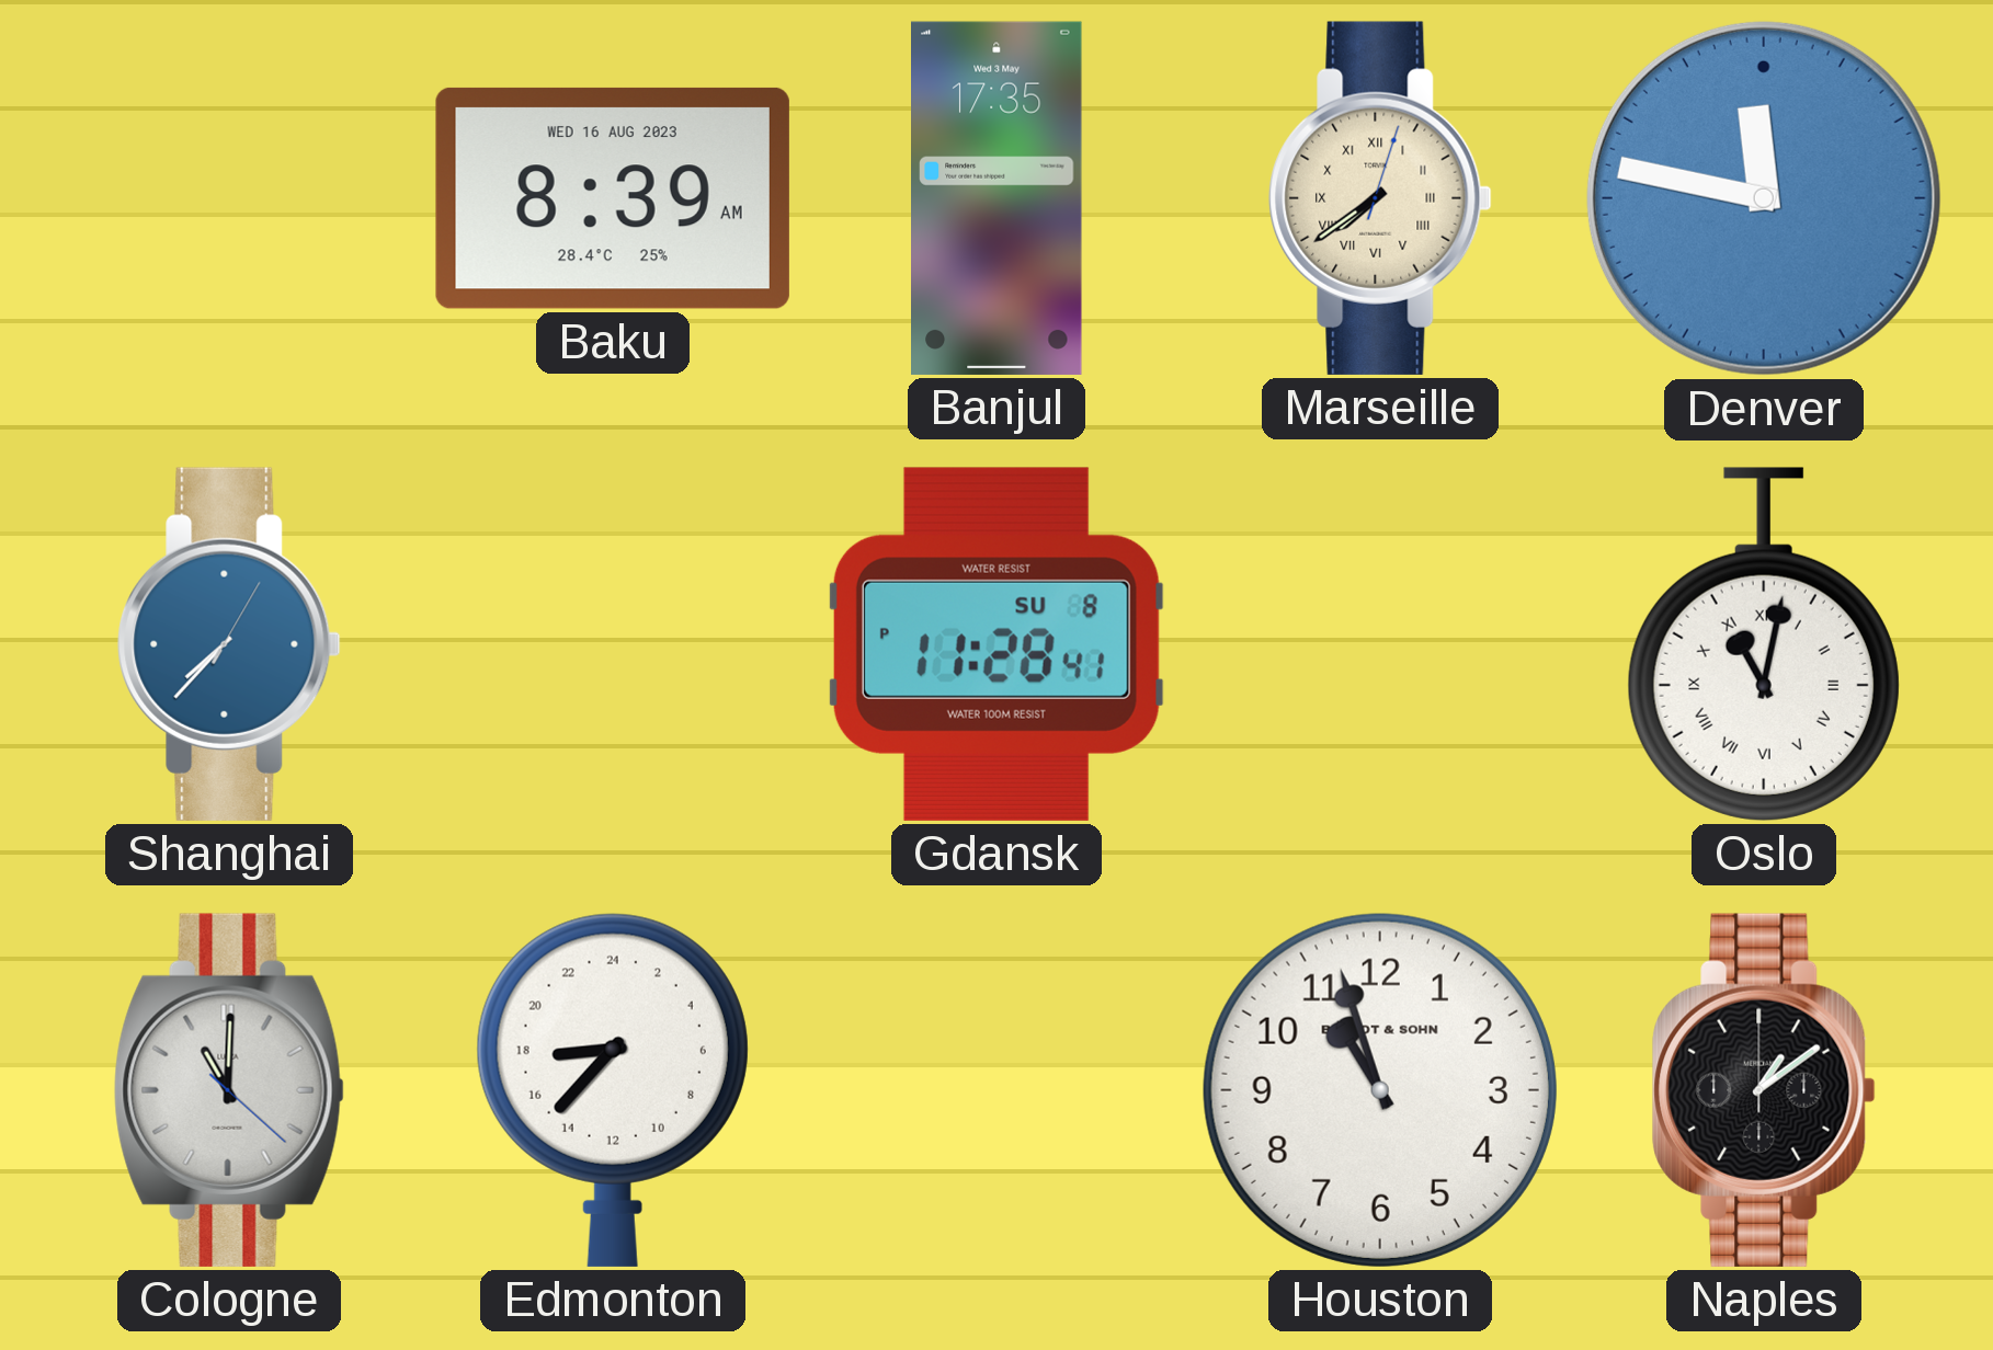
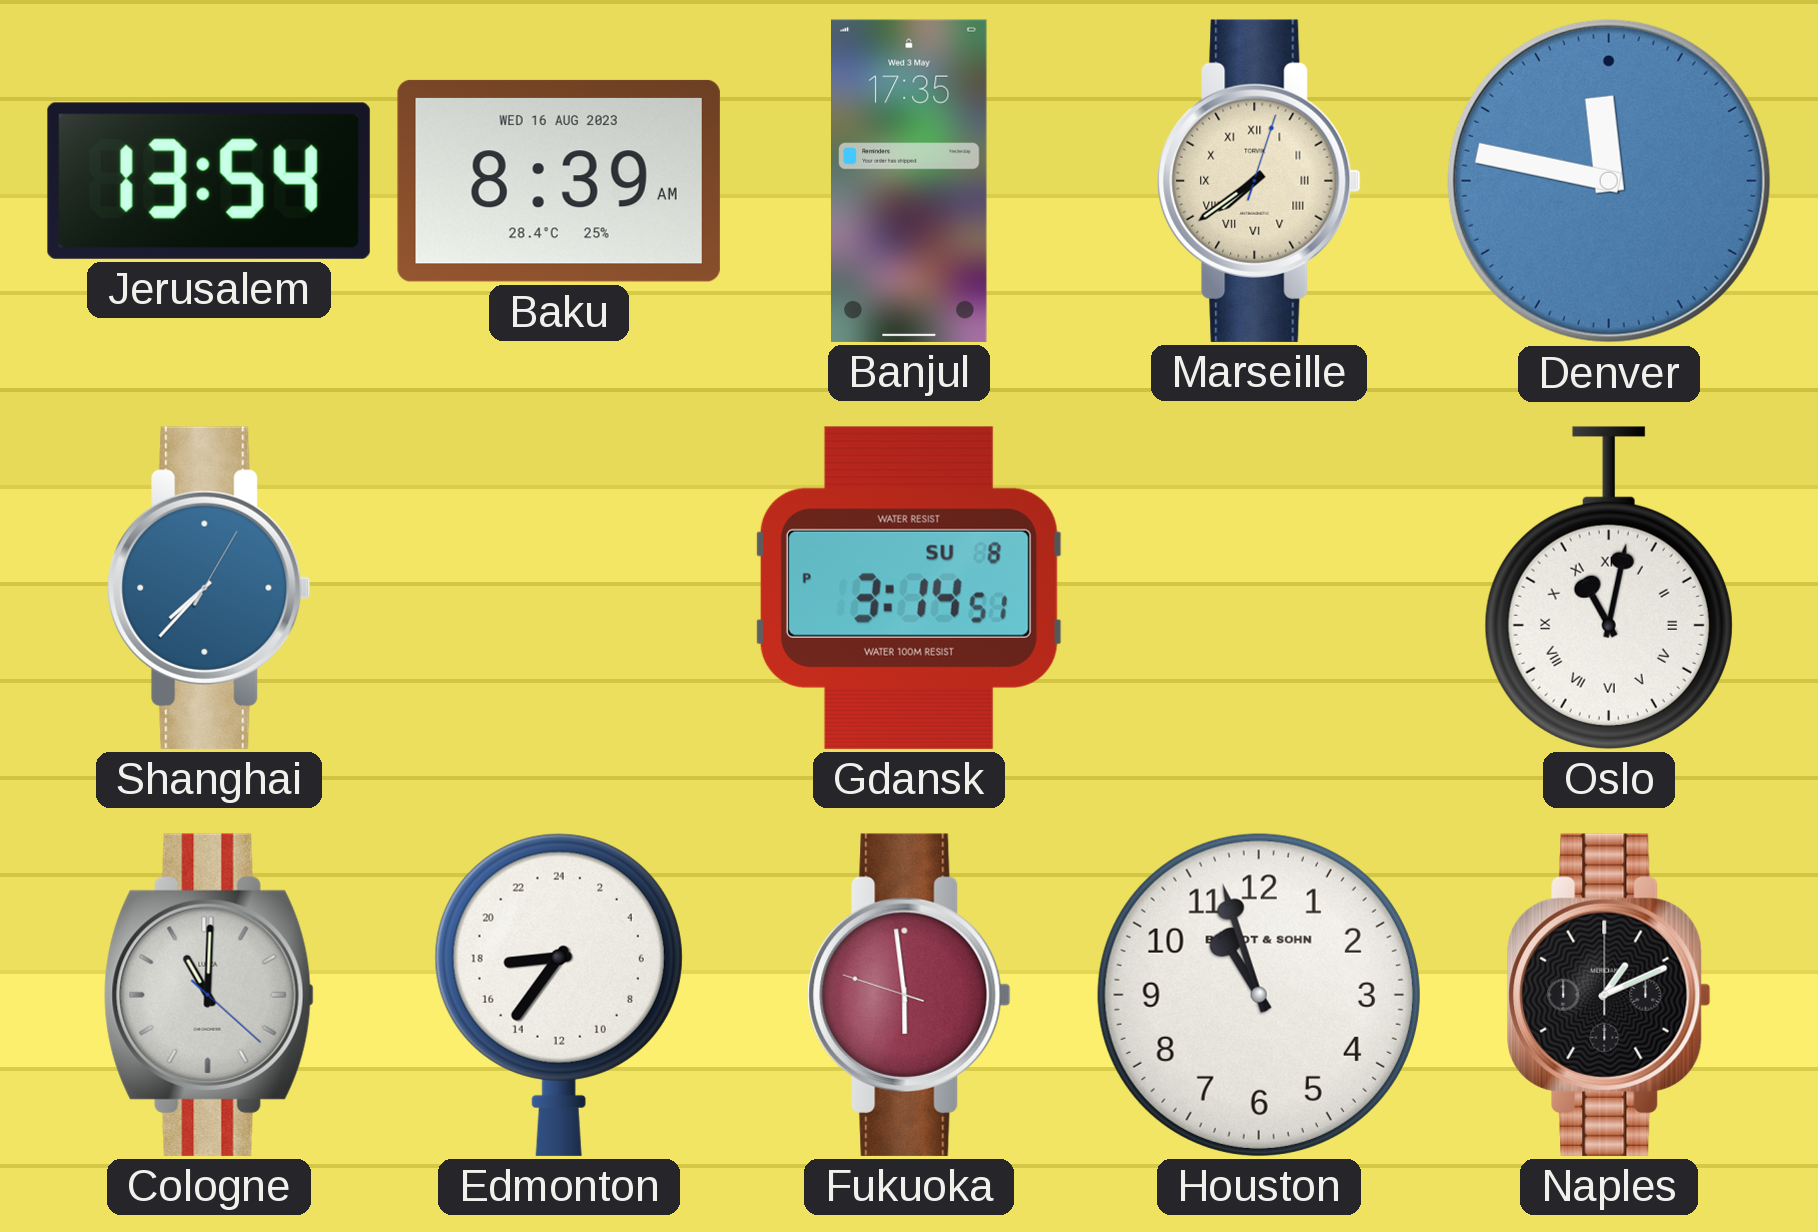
Jerusalem: none -> 13:54 (209, 181)
Gdansk: 11:28 -> 3:14 (909, 588)
Edmonton: 17:37 -> 17:36 (559, 995)
Fukuoka: none -> 5:58 (909, 995)
Naples: 1:09 -> 1:11 (1609, 995)
